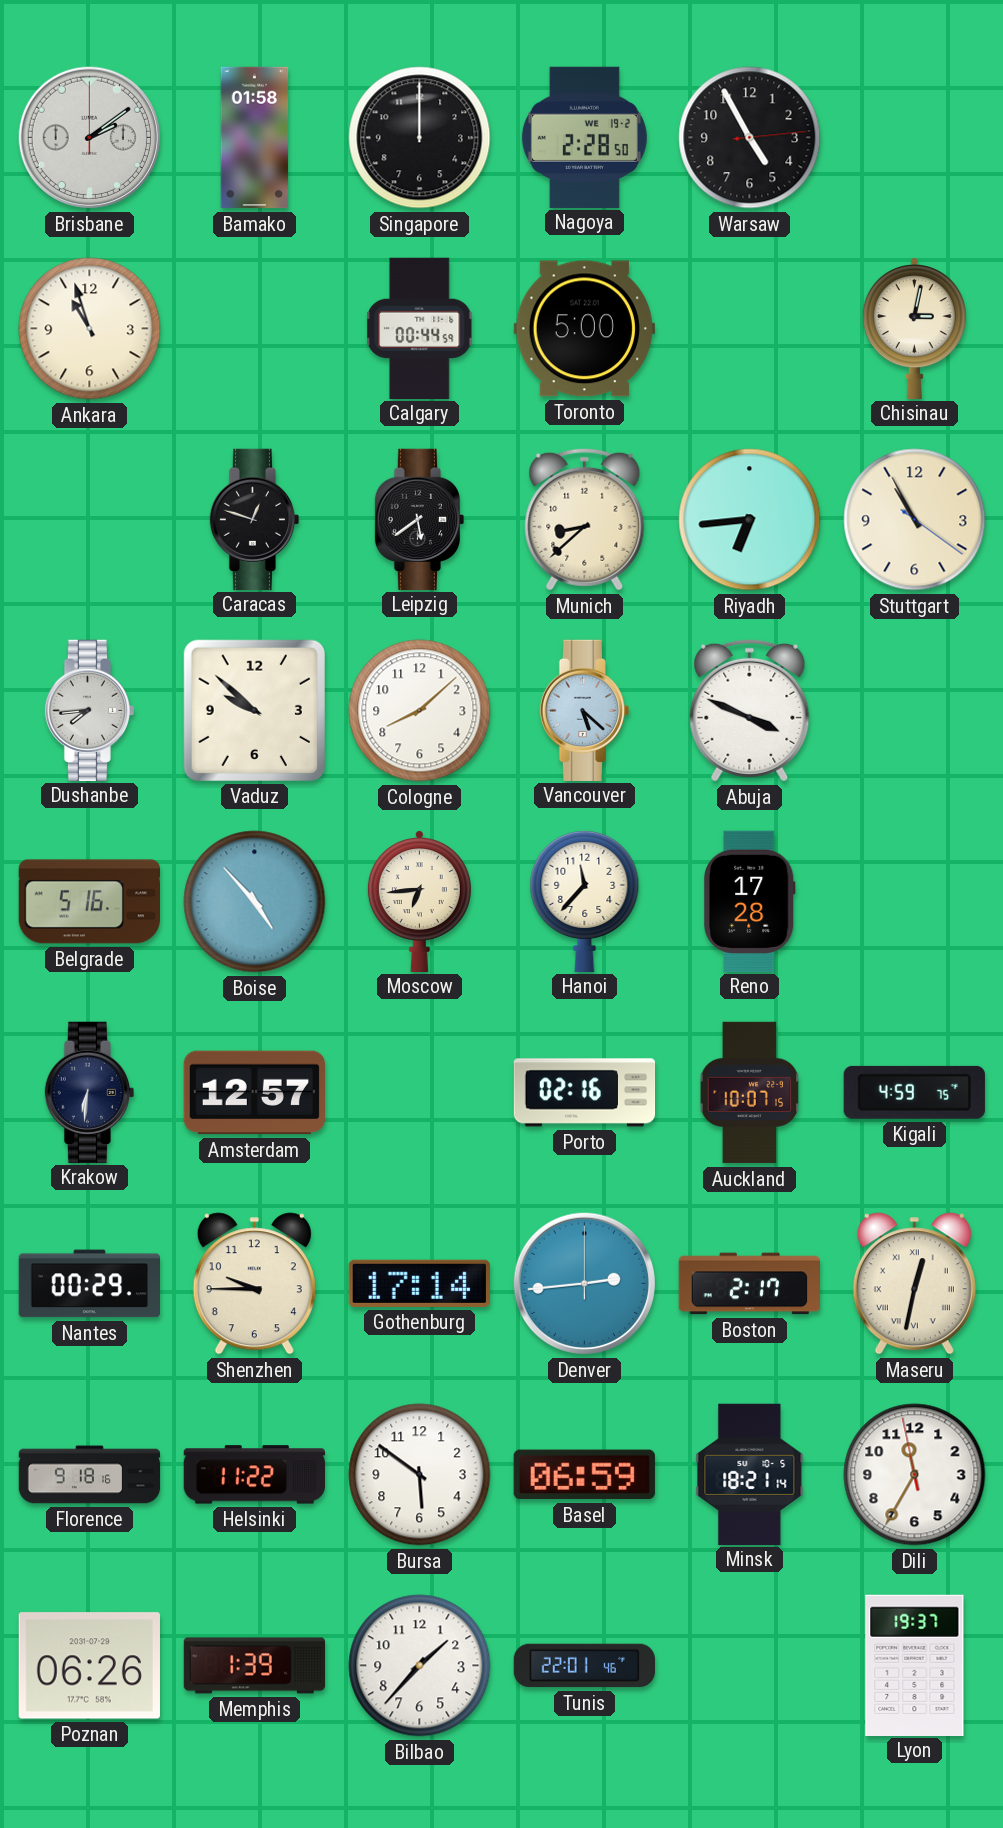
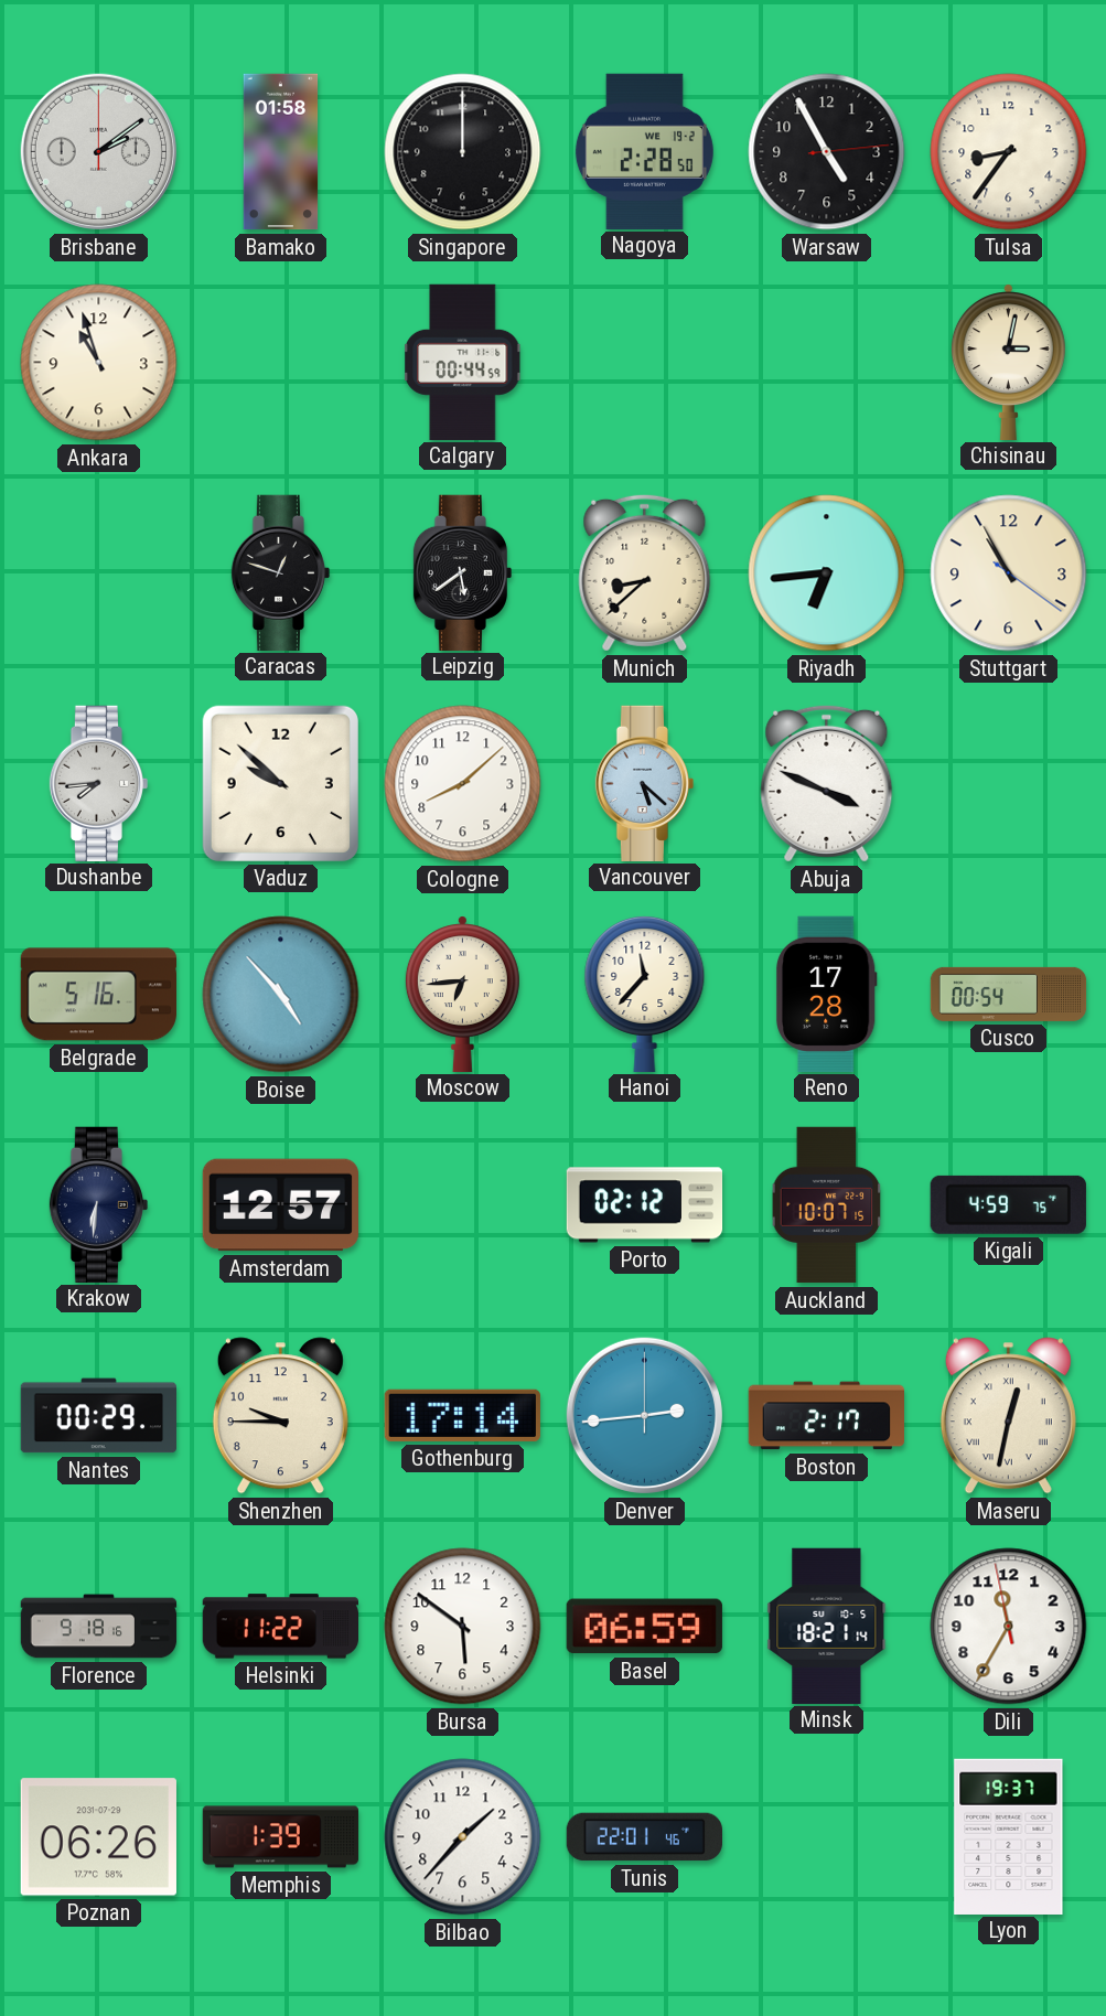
Tulsa: none -> 8:36 (1009, 152)
Toronto: 5:00 -> none (584, 329)
Cusco: none -> 00:54 (1009, 994)
Porto: 02:16 -> 02:12 (645, 1205)
